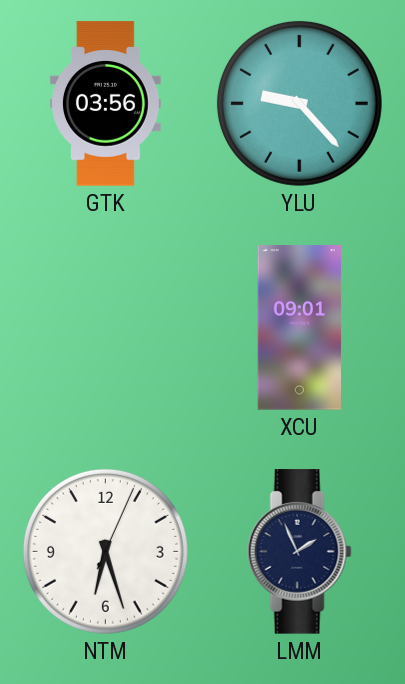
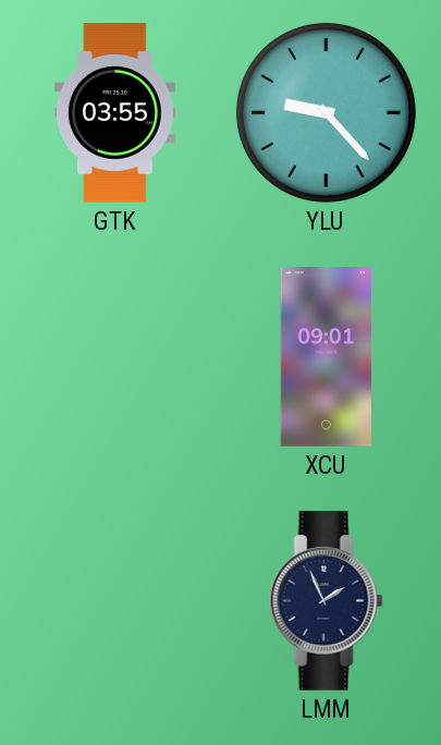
GTK: 03:56 -> 03:55 (115, 113)
NTM: 6:27 -> none (105, 551)
